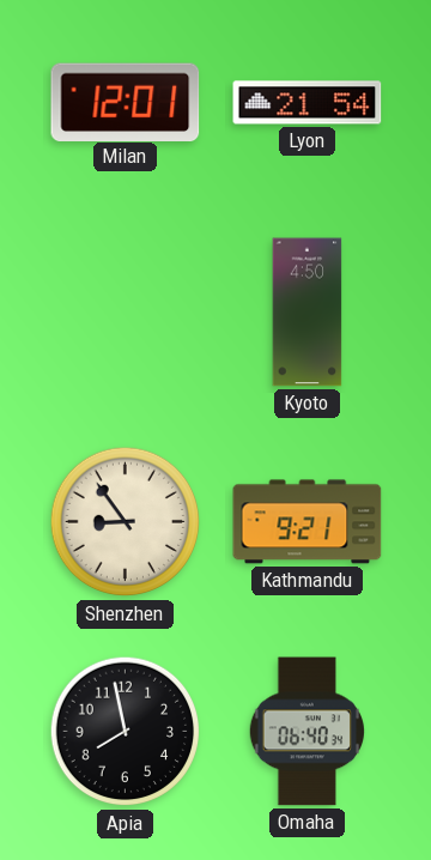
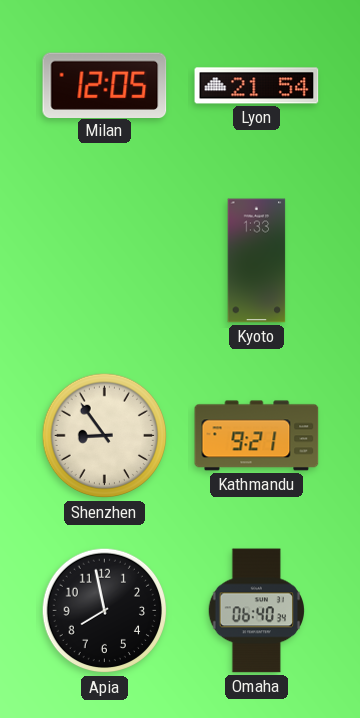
Milan: 12:01 -> 12:05 (105, 85)
Kyoto: 4:50 -> 1:33 (257, 261)
